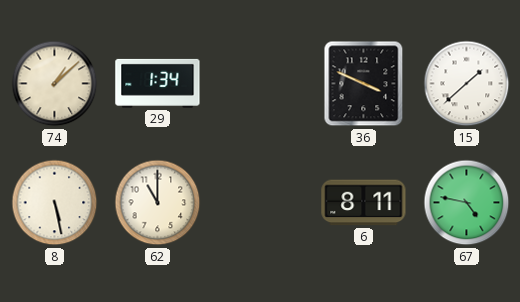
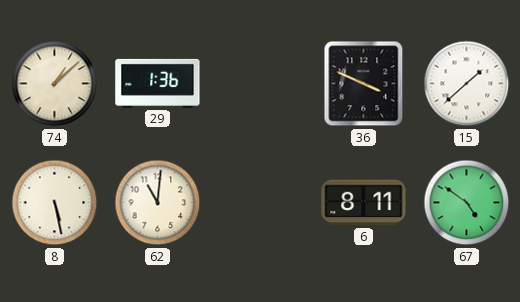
29: 1:34 -> 1:36 (158, 83)
62: 11:00 -> 11:01 (158, 203)
67: 4:47 -> 4:51 (467, 203)
